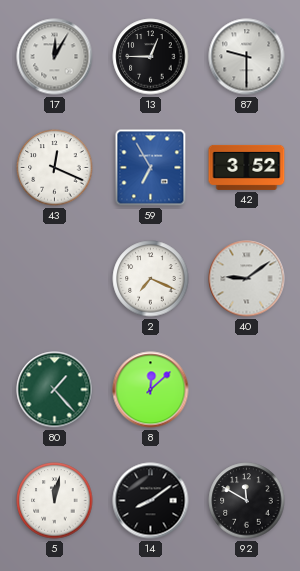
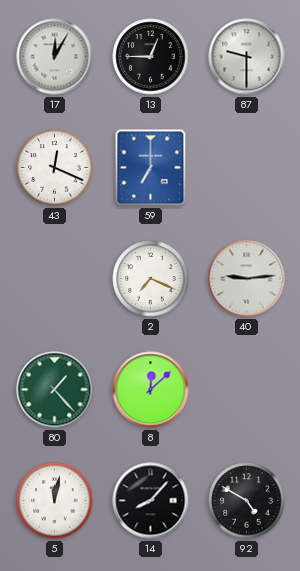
59: 6:55 -> 7:00 (151, 168)
42: 3:52 -> none (247, 167)
40: 9:09 -> 9:14 (247, 279)
14: 8:09 -> 8:07 (151, 501)
92: 11:50 -> 4:50 (247, 501)
